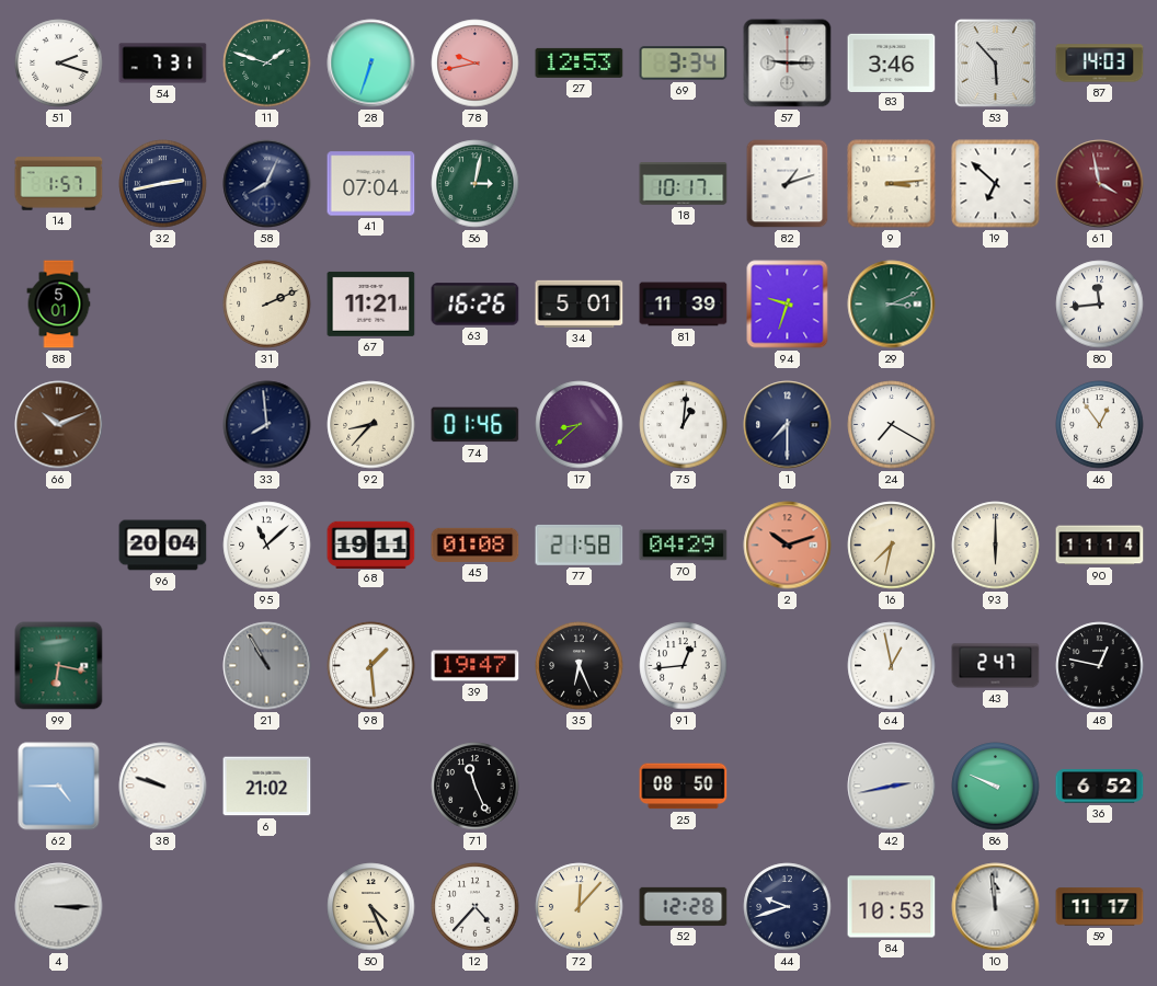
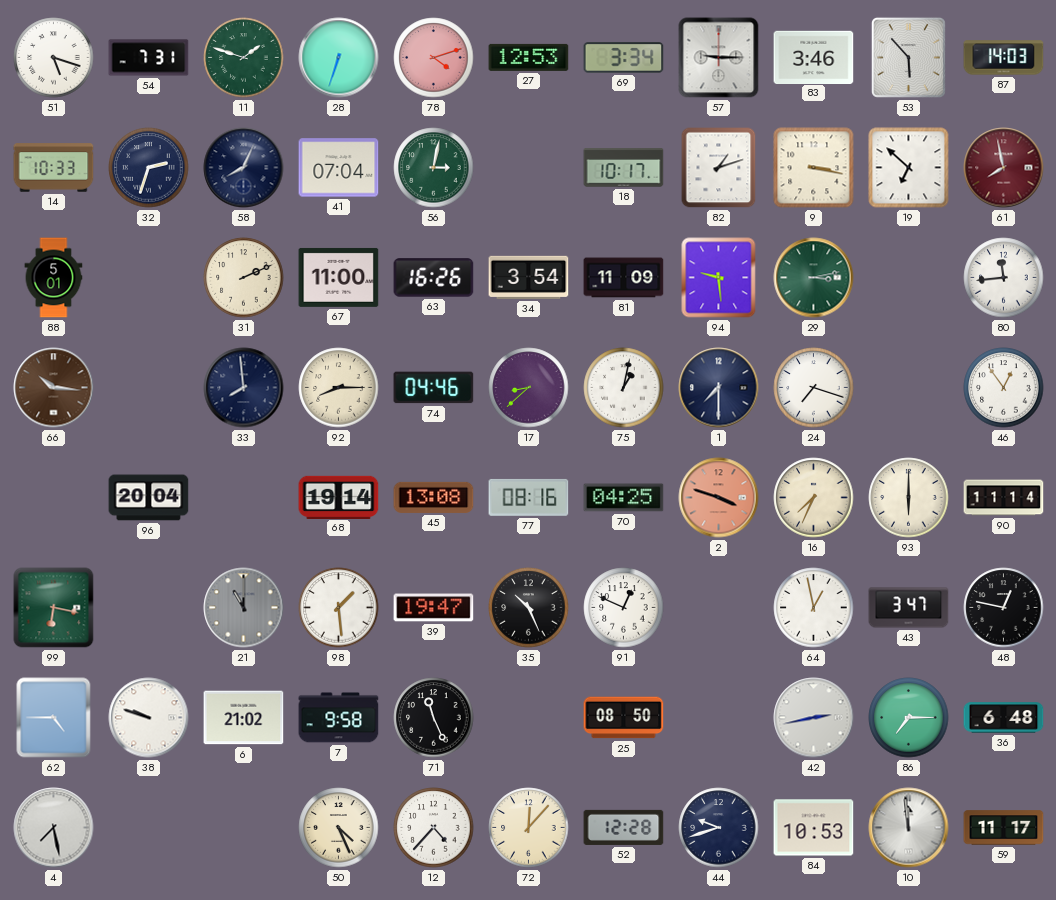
51: 2:18 -> 5:18 (54, 58)
78: 9:43 -> 4:12 (434, 58)
14: 1:57 -> 10:33 (54, 168)
32: 2:43 -> 2:33 (149, 168)
9: 3:14 -> 3:17 (814, 168)
61: 3:58 -> 7:58 (1004, 168)
67: 11:21 -> 11:00 (339, 277)
34: 5:01 -> 3:54 (529, 277)
81: 11:39 -> 11:09 (624, 278)
94: 9:33 -> 9:29 (719, 278)
29: 3:11 -> 3:13 (814, 278)
66: 10:11 -> 10:16 (54, 388)
92: 8:37 -> 8:15 (339, 388)
74: 01:46 -> 04:46 (434, 388)
75: 1:01 -> 1:02 (624, 388)
24: 7:20 -> 7:18 (814, 388)
95: 11:08 -> none (267, 546)
68: 19:11 -> 19:14 (339, 497)
45: 01:08 -> 13:08 (434, 497)
77: 21:58 -> 08:16 (529, 497)
70: 04:29 -> 04:25 (624, 498)
2: 10:12 -> 3:48 (719, 498)
16: 7:32 -> 7:34 (814, 498)
21: 10:55 -> 11:00 (244, 608)
35: 6:26 -> 10:26 (529, 608)
91: 12:44 -> 12:49 (624, 608)
43: 2:47 -> 3:47 (909, 608)
7: none -> 9:58 (339, 718)
86: 9:49 -> 7:15 (909, 718)
36: 6:52 -> 6:48 (1004, 718)
4: 3:15 -> 7:28 (54, 828)
